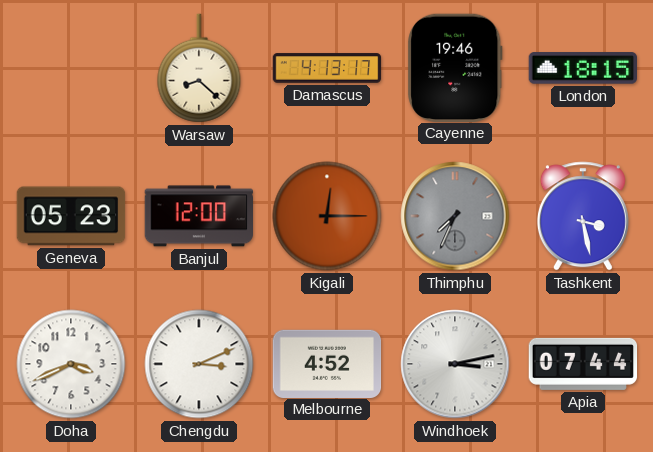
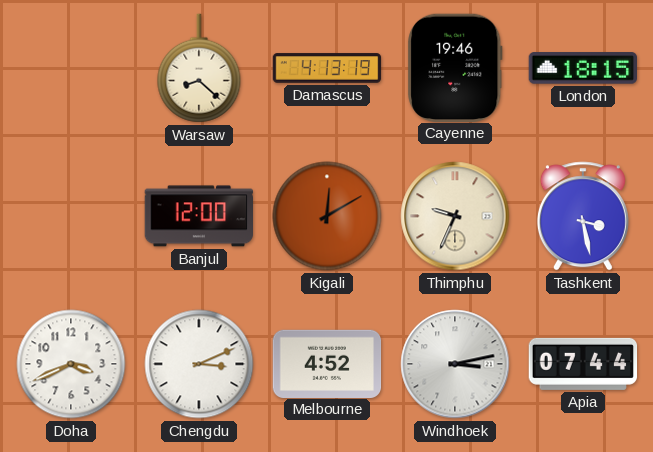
Damascus: 4:13:17 -> 4:13:19 (327, 68)
Geneva: 05:23 -> none (71, 216)
Kigali: 12:15 -> 12:10 (327, 216)
Thimphu: 7:34 -> 9:34 (455, 216)
Thimphu dial: grey -> cream (455, 216)
